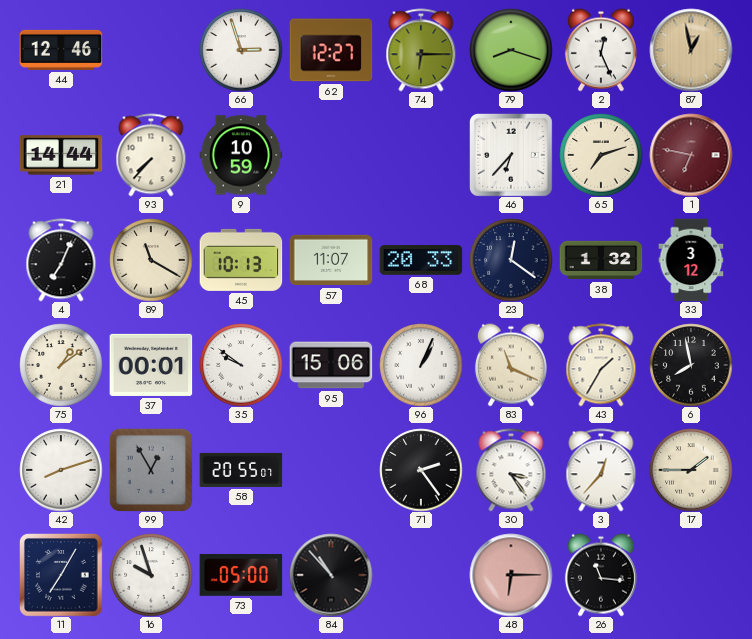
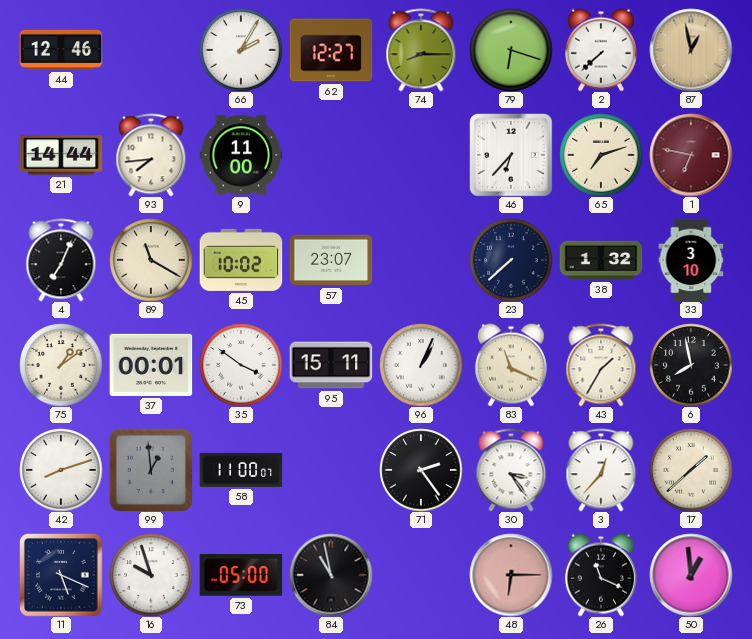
66: 2:57 -> 2:05 (241, 50)
74: 6:15 -> 8:15 (421, 50)
79: 8:18 -> 6:18 (511, 50)
2: 12:26 -> 7:38 (601, 50)
93: 7:37 -> 7:44 (151, 155)
9: 10:59 -> 11:00 (241, 155)
45: 10:13 -> 10:02 (241, 260)
57: 11:07 -> 23:07 (331, 260)
68: 20:33 -> none (421, 260)
23: 12:21 -> 7:38 (511, 260)
33: 3:12 -> 3:10 (691, 260)
35: 9:51 -> 3:51 (241, 365)
95: 15:06 -> 15:11 (331, 365)
99: 12:55 -> 12:59 (151, 470)
58: 20:55 -> 11:00 (241, 470)
17: 1:45 -> 1:38 (691, 470)
11: 7:05 -> 5:19 (61, 575)
84: 10:53 -> 10:58 (331, 575)
26: 11:16 -> 11:19 (601, 575)
50: none -> 12:59 (691, 575)
